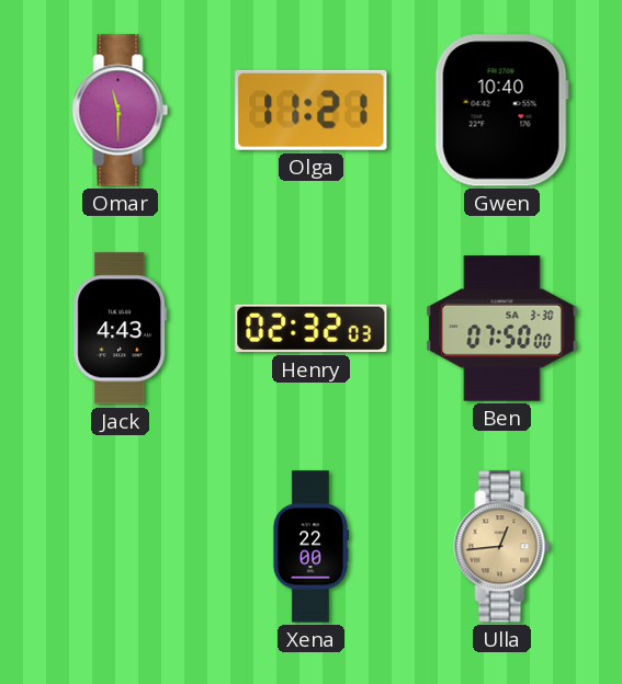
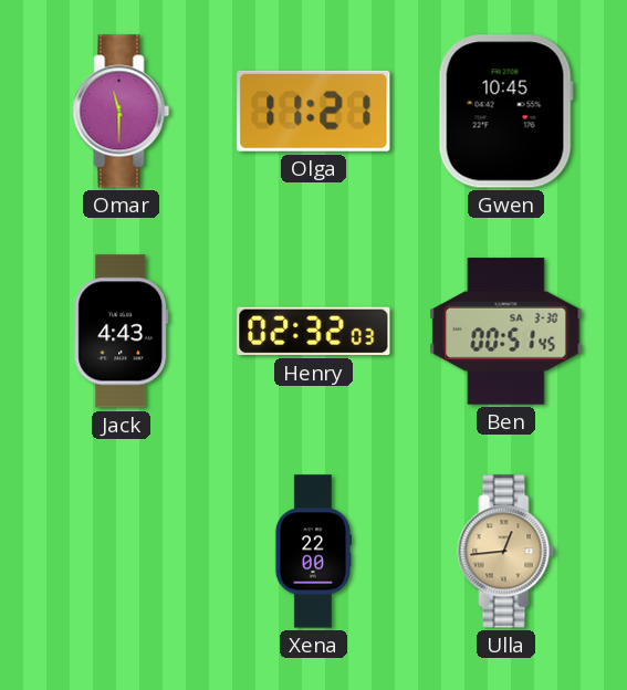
Gwen: 10:40 -> 10:45 (505, 112)
Ben: 07:50 -> 00:51 (506, 332)
